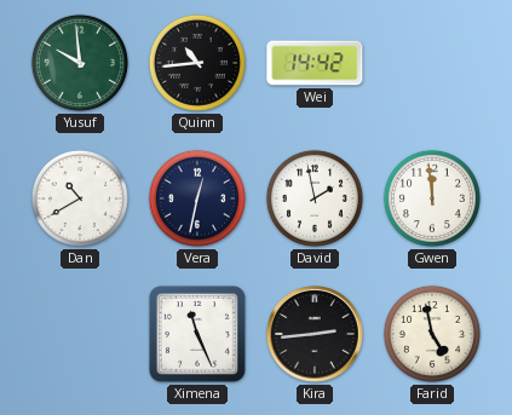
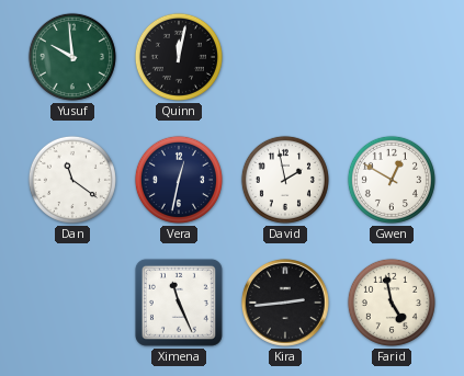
Quinn: 10:44 -> 12:02 (179, 57)
Wei: 14:42 -> none (315, 63)
Dan: 10:40 -> 11:21 (72, 180)
Gwen: 11:59 -> 12:50 (392, 180)
